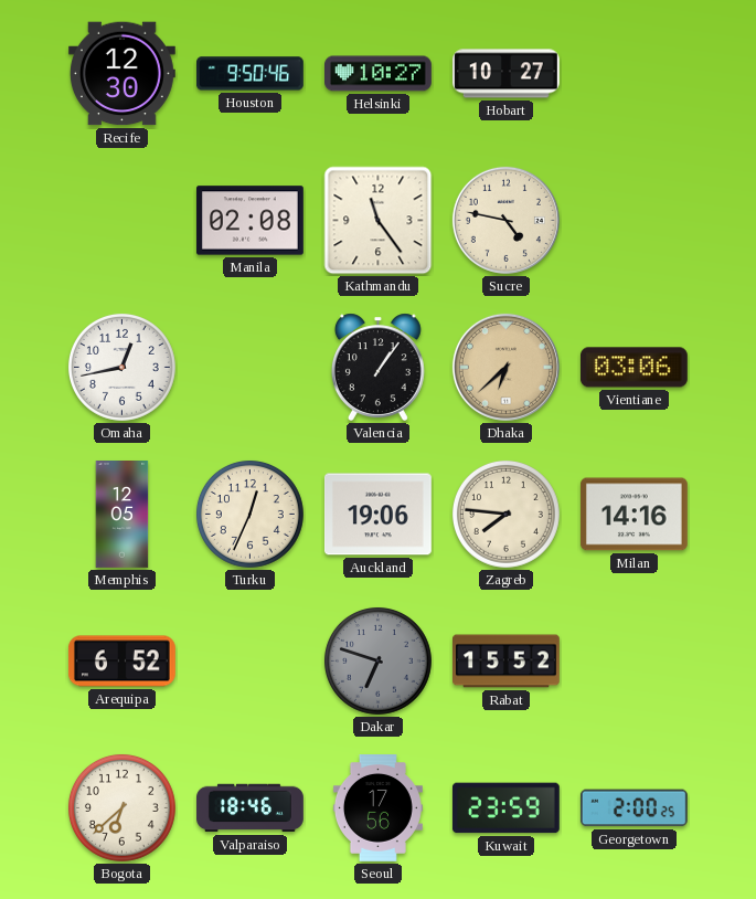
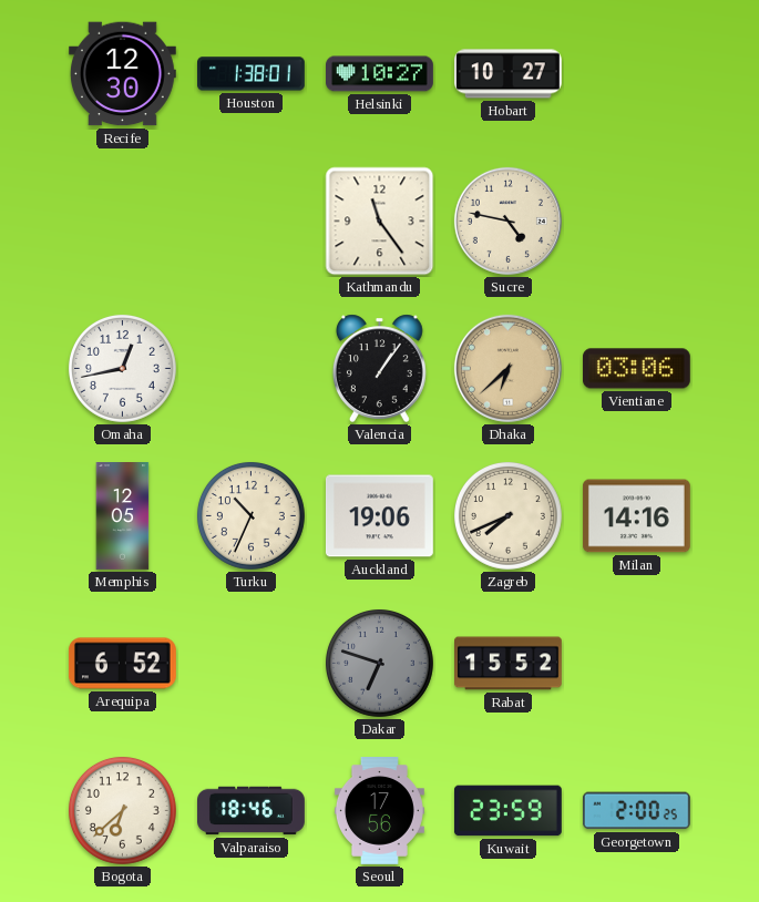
Houston: 9:50 -> 1:38 (252, 74)
Manila: 02:08 -> none (249, 221)
Turku: 12:34 -> 10:34 (250, 515)
Zagreb: 7:46 -> 7:41 (507, 515)
